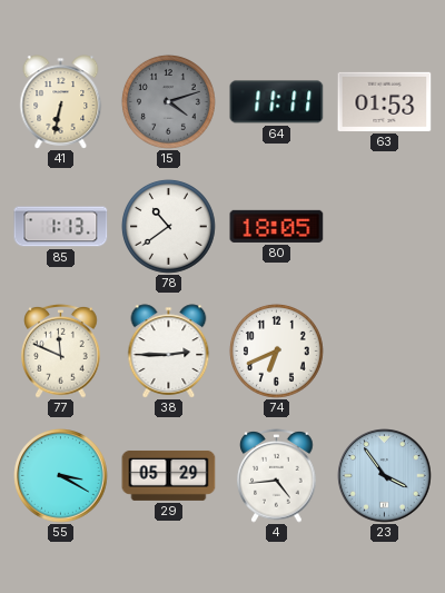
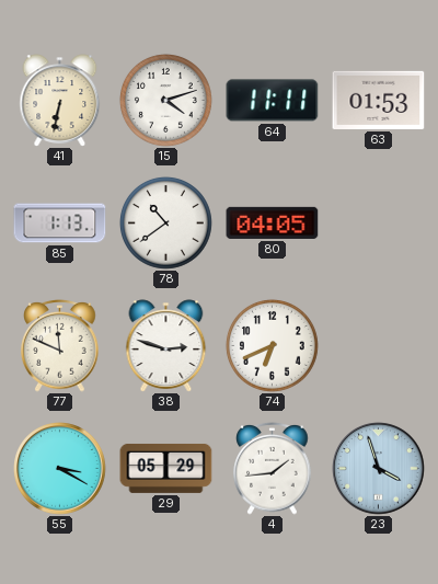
15 dial: grey -> white (165, 100)
80: 18:05 -> 04:05 (273, 222)
38: 2:45 -> 2:48 (166, 346)
4: 4:44 -> 1:44 (273, 469)
23: 3:54 -> 3:57 (379, 469)
